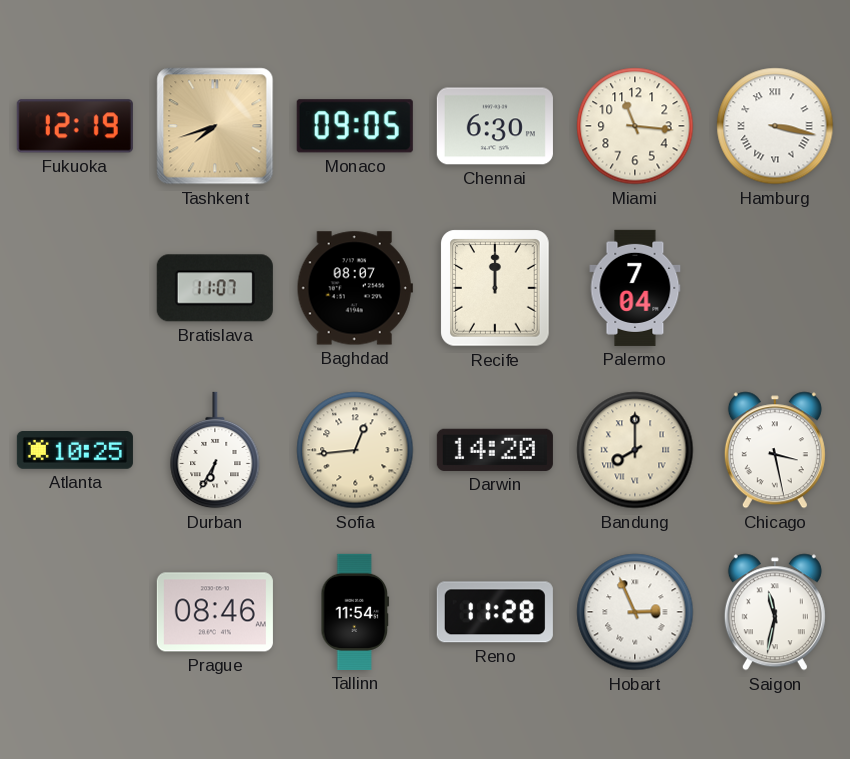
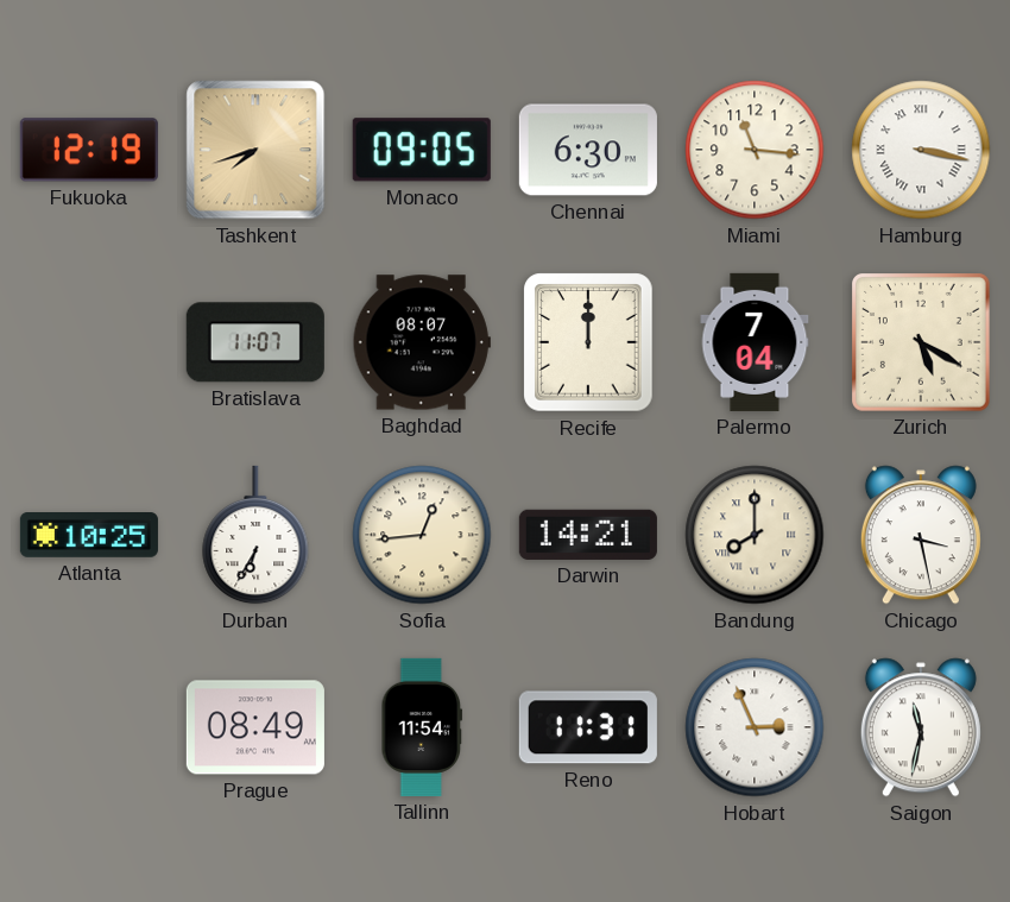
Zurich: none -> 5:20 (922, 343)
Darwin: 14:20 -> 14:21 (588, 535)
Prague: 08:46 -> 08:49 (255, 727)
Reno: 11:28 -> 11:31 (588, 727)
